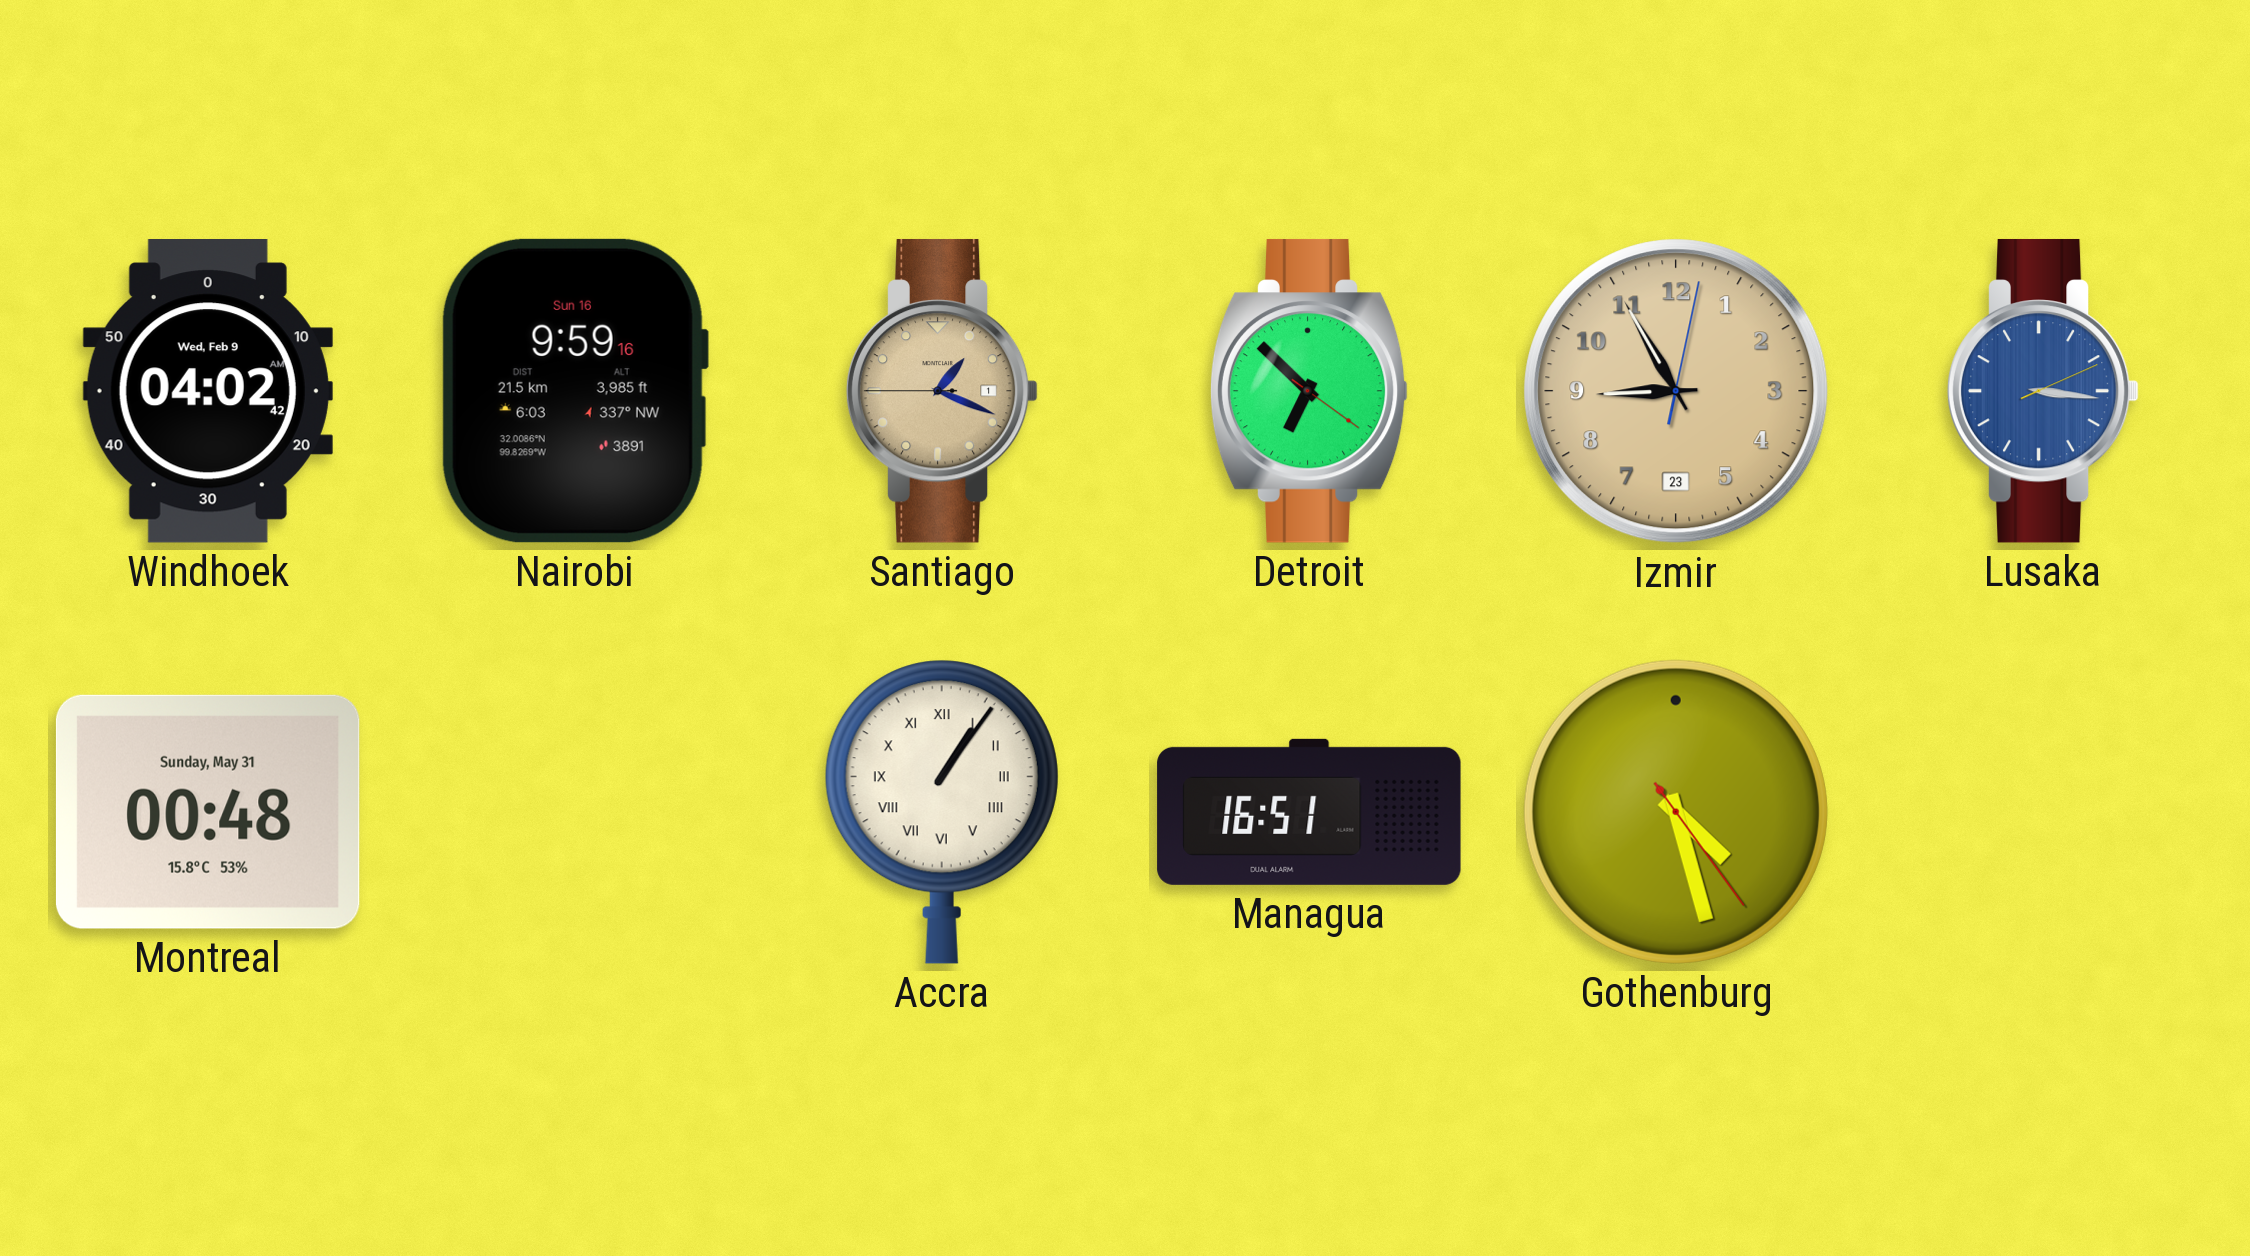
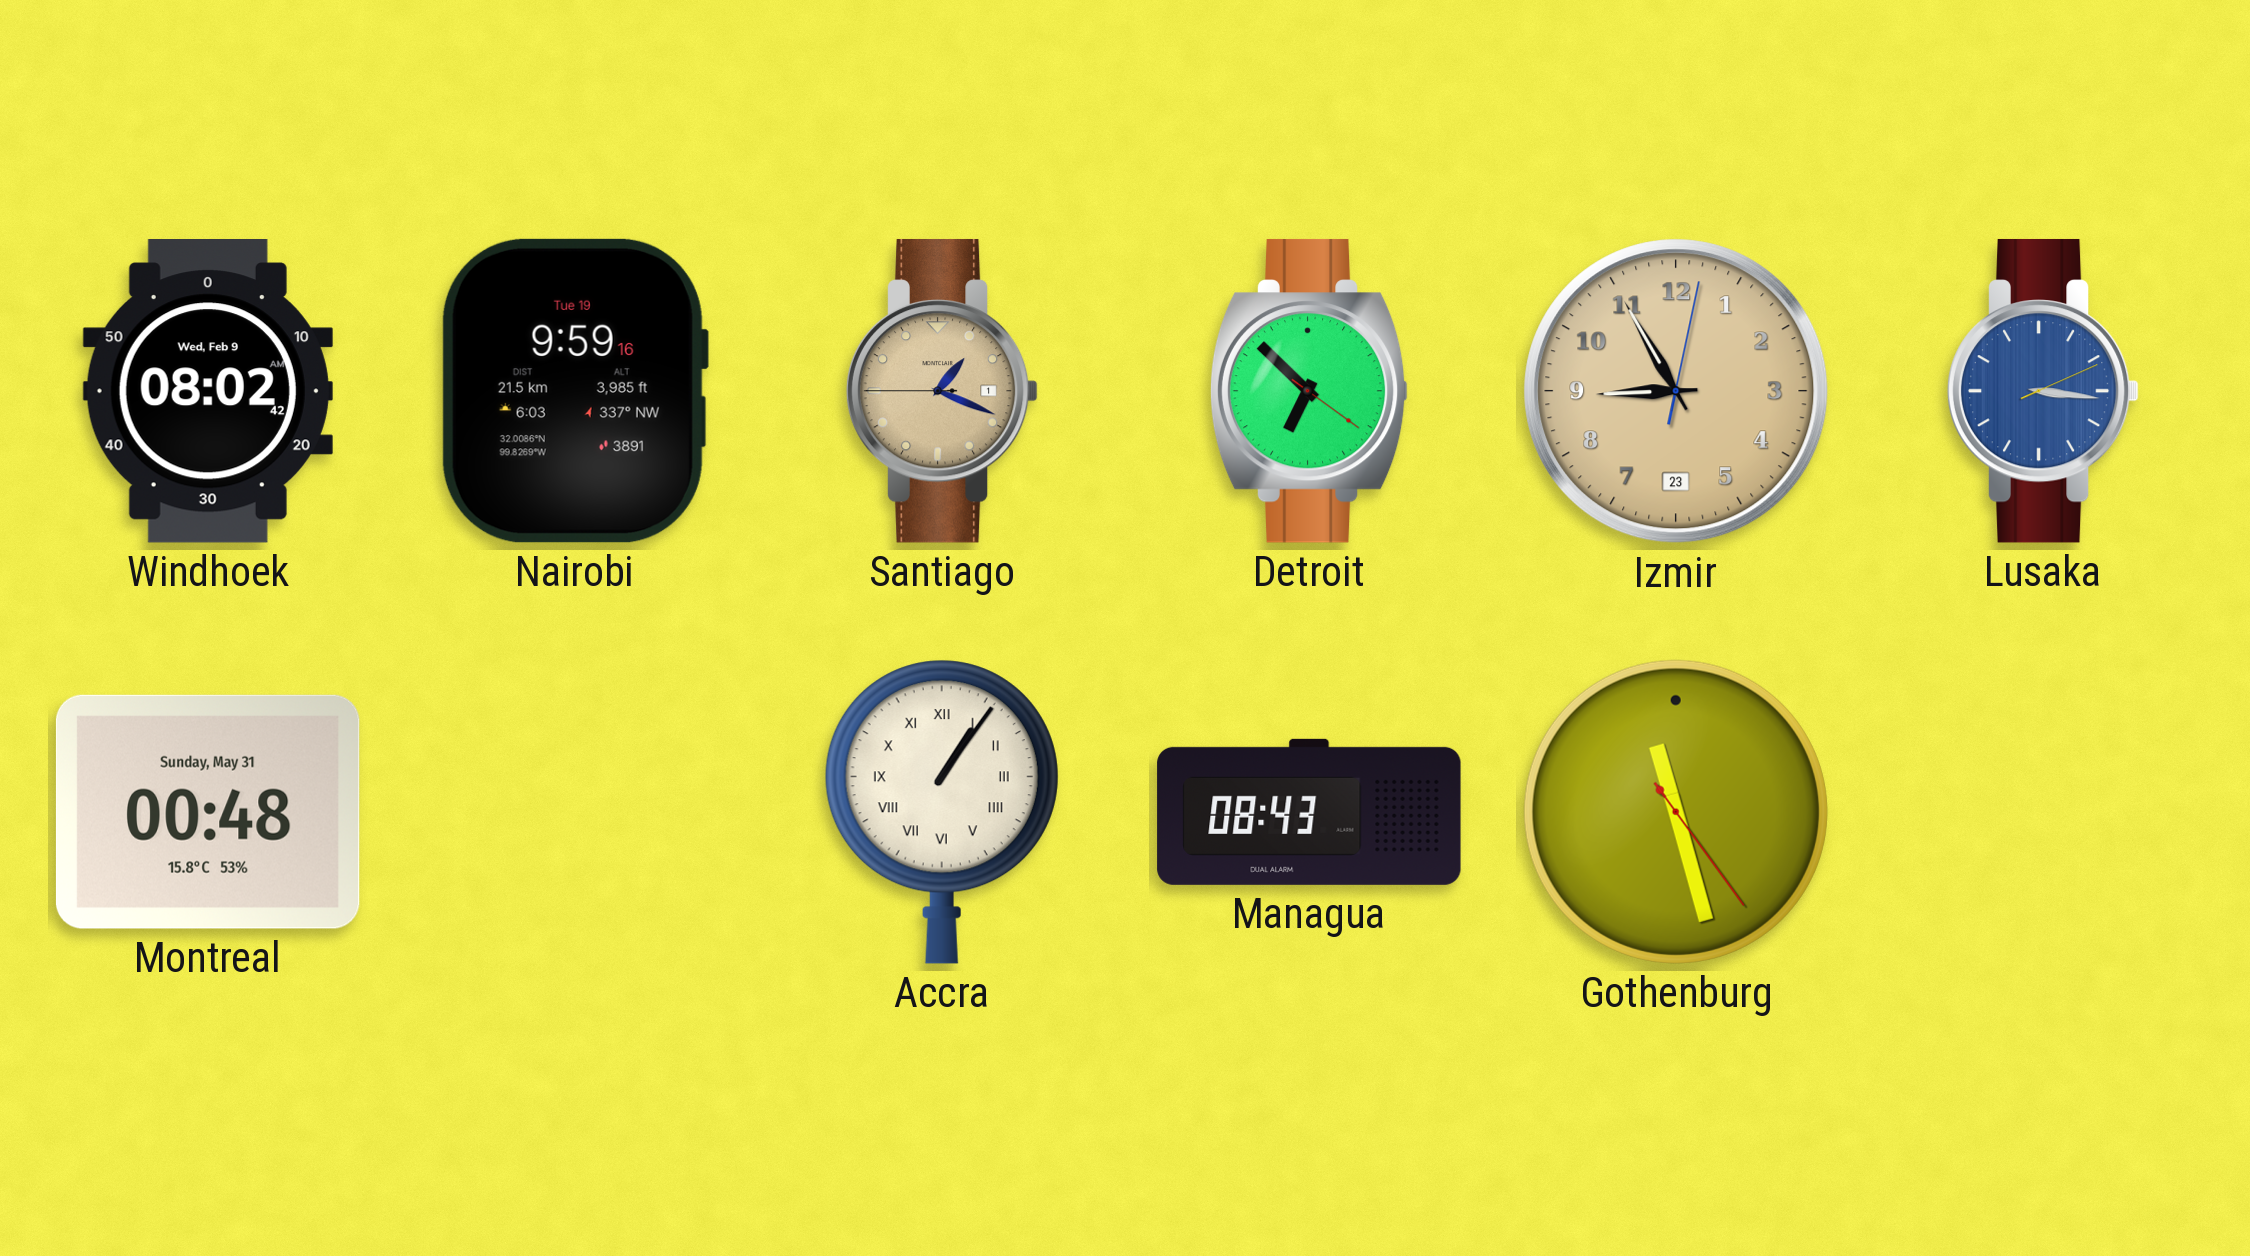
Windhoek: 04:02 -> 08:02 (208, 392)
Nairobi date: Sun 16 -> Tue 19 (574, 391)
Managua: 16:51 -> 08:43 (1309, 812)
Gothenburg: 4:27 -> 11:27 (1676, 812)
